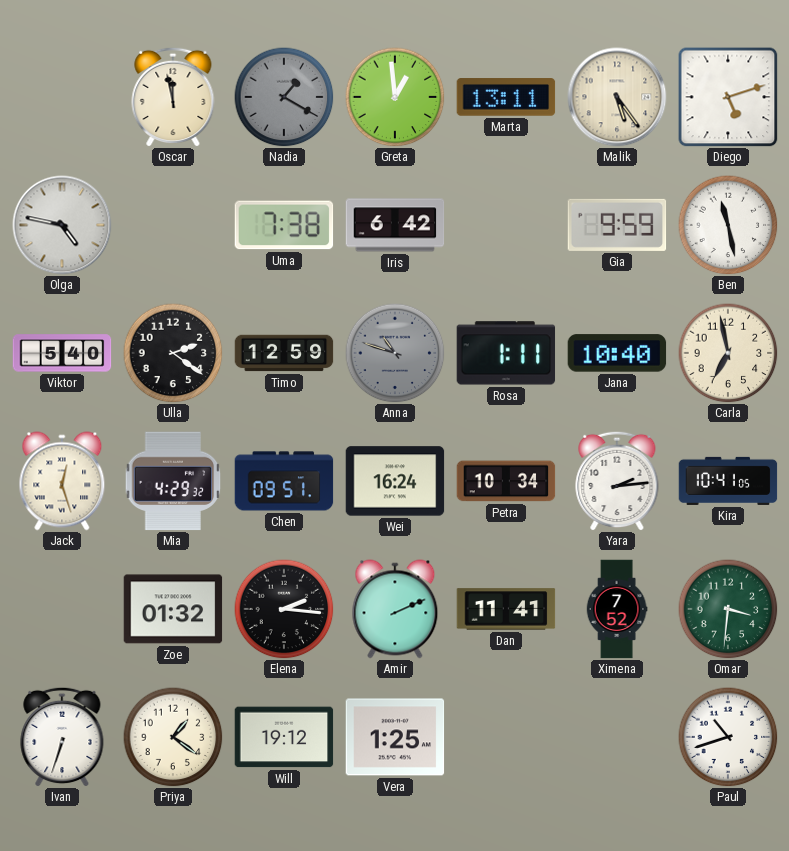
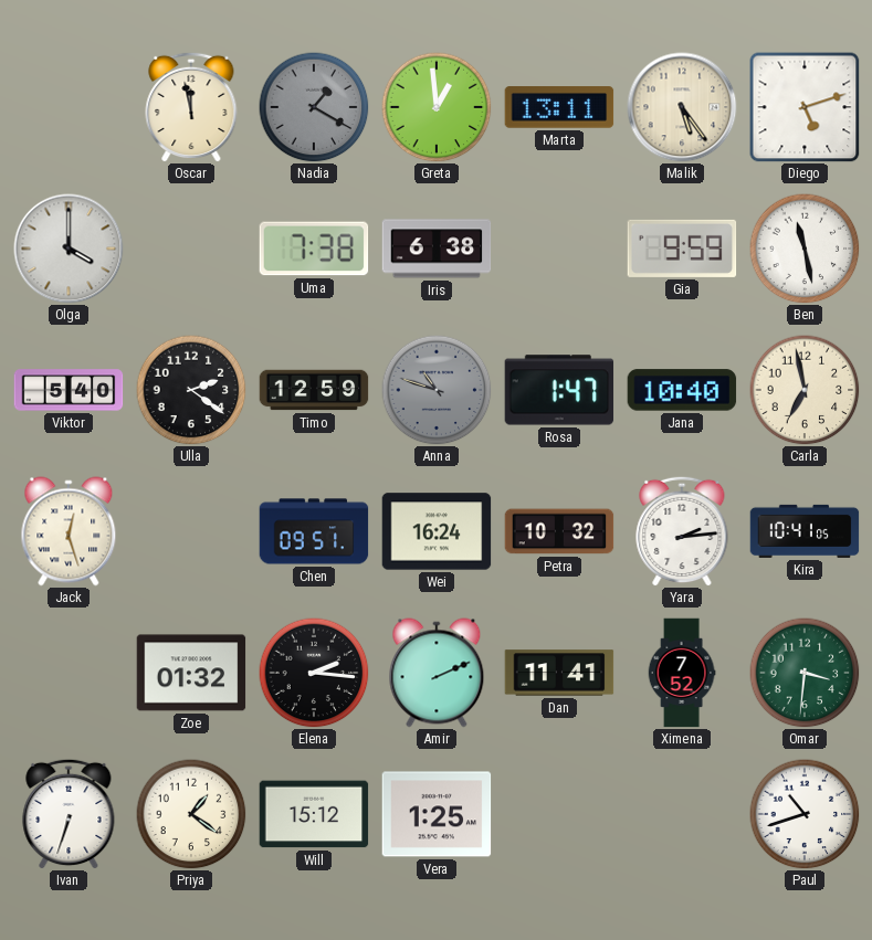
Olga: 4:47 -> 4:00 (69, 249)
Iris: 6:42 -> 6:38 (437, 249)
Rosa: 1:11 -> 1:47 (559, 390)
Mia: 4:29 -> none (173, 481)
Petra: 10:34 -> 10:32 (559, 531)
Will: 19:12 -> 15:12 (314, 814)
